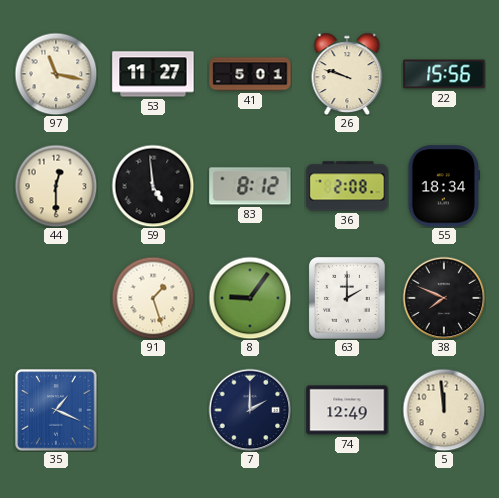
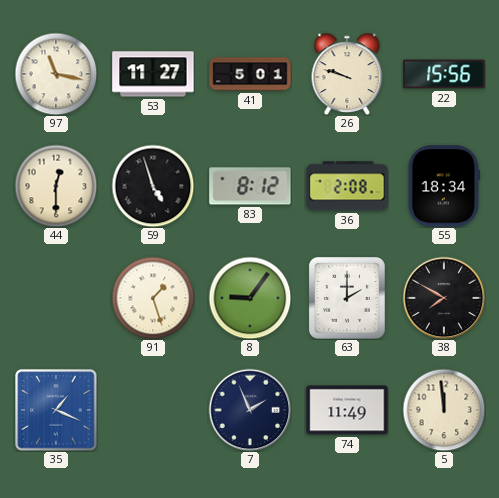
59: 4:59 -> 4:57 (153, 186)
38: 7:49 -> 7:50 (444, 298)
7: 2:00 -> 1:56 (250, 410)
74: 12:49 -> 11:49 (347, 410)
